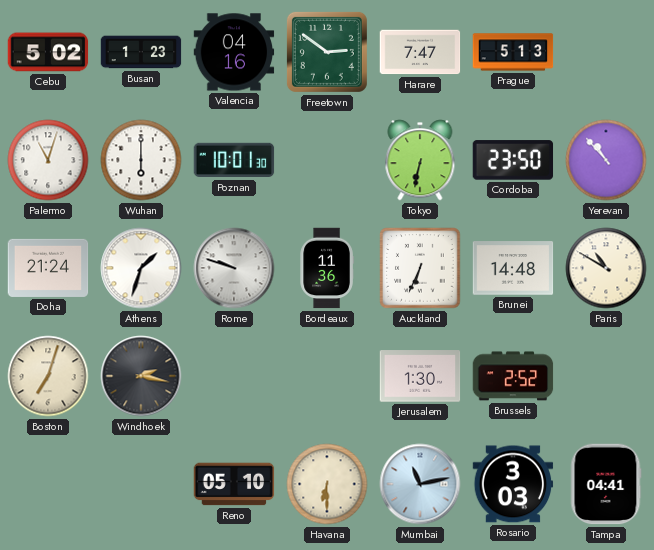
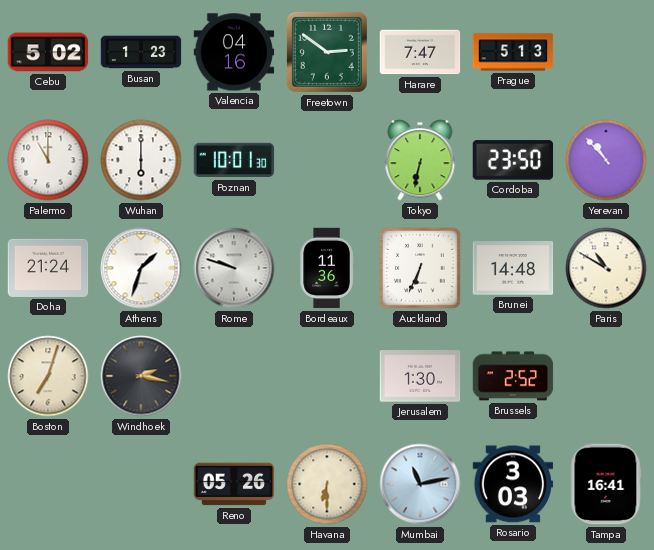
Palermo: 11:03 -> 11:00 (48, 160)
Reno: 05:10 -> 05:26 (234, 484)
Tampa: 04:41 -> 16:41 (606, 484)
